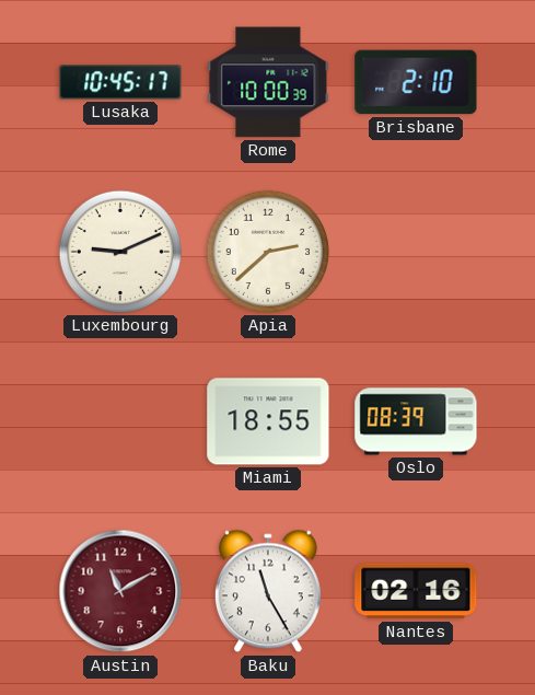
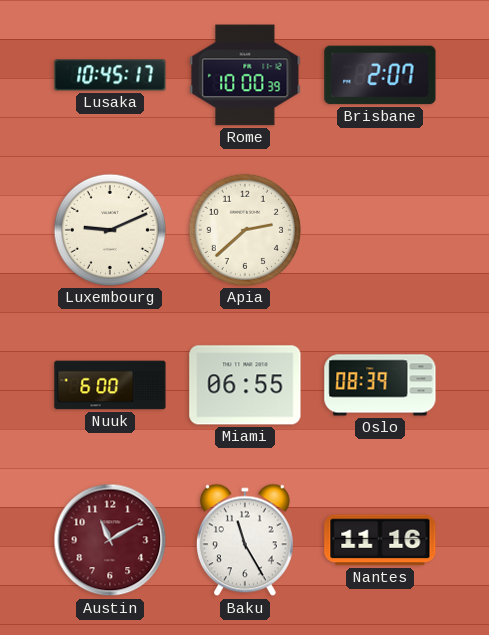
Brisbane: 2:10 -> 2:07 (380, 75)
Nuuk: none -> 6:00 (110, 385)
Miami: 18:55 -> 06:55 (245, 385)
Nantes: 02:16 -> 11:16 (380, 540)
